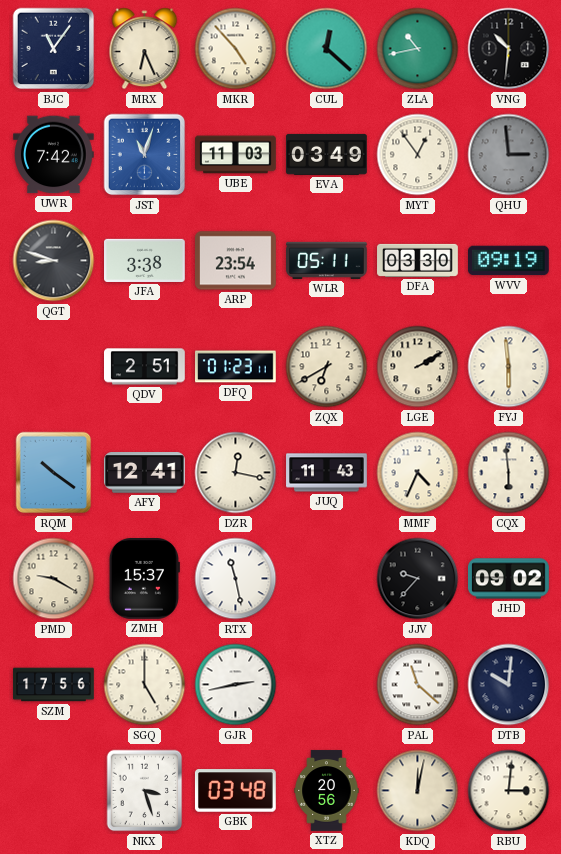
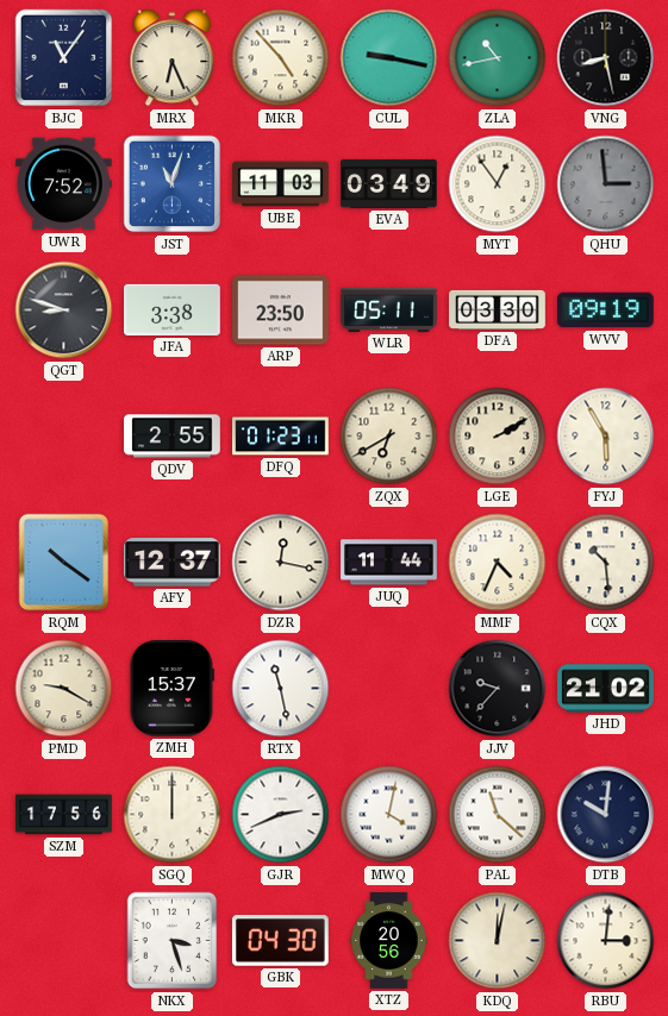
CUL: 12:22 -> 9:17 (389, 58)
VNG: 10:31 -> 8:28 (606, 58)
UWR: 7:42 -> 7:52 (64, 184)
ARP: 23:54 -> 23:50 (281, 311)
QDV: 2:51 -> 2:55 (173, 437)
FYJ: 5:59 -> 5:55 (606, 437)
AFY: 12:41 -> 12:37 (173, 563)
JUQ: 11:43 -> 11:44 (389, 563)
CQX: 5:59 -> 10:29 (606, 563)
JHD: 09:02 -> 21:02 (606, 689)
SGQ: 5:00 -> 12:00 (173, 815)
GJR: 2:43 -> 2:41 (281, 815)
MWQ: none -> 4:02 (389, 815)
GBK: 03:48 -> 04:30 (280, 941)
